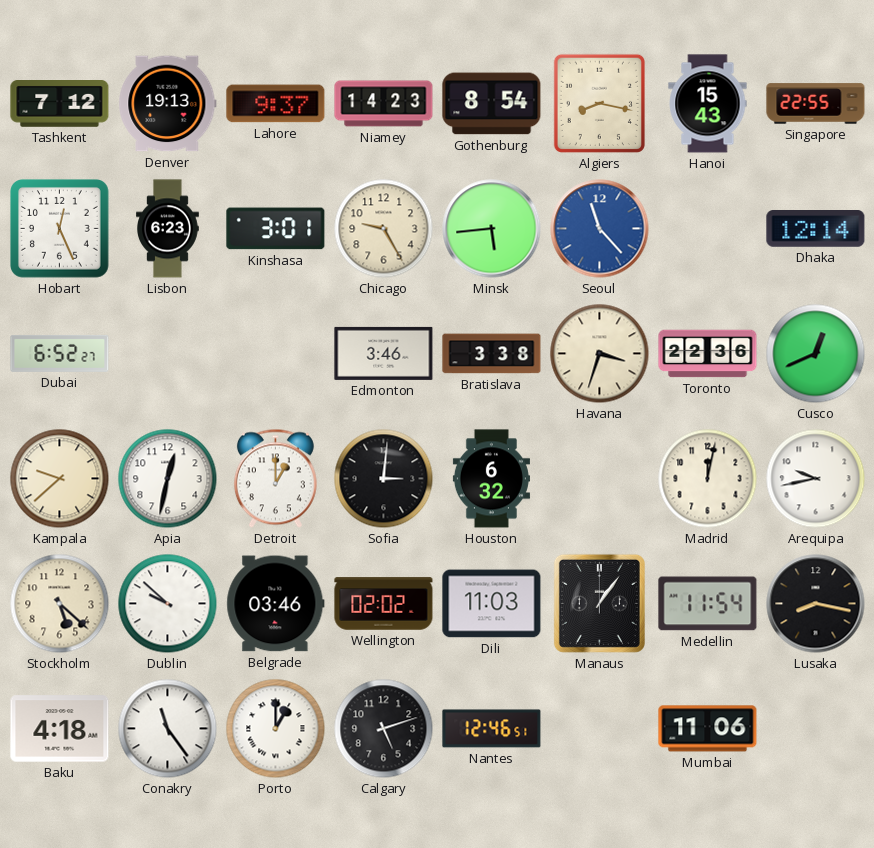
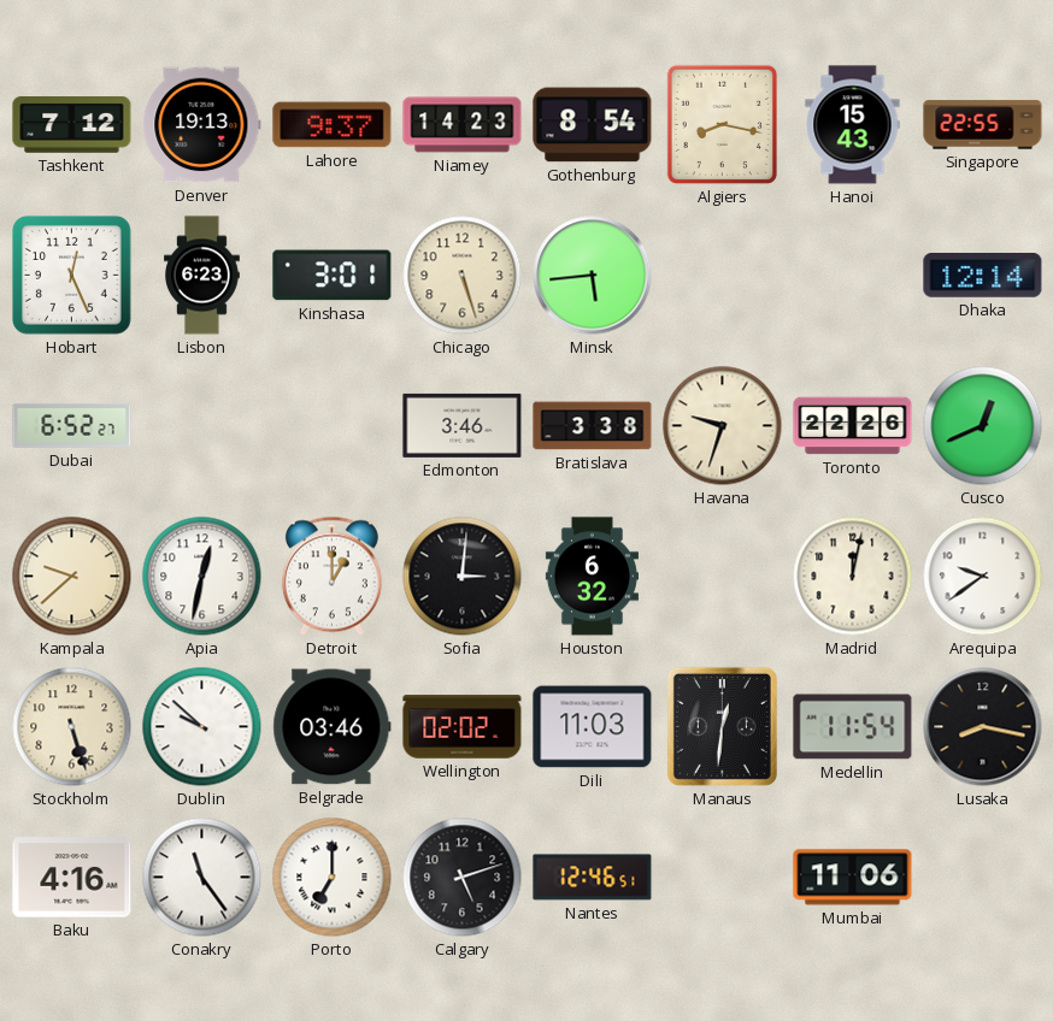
Chicago: 9:25 -> 5:27 (463, 276)
Seoul: 11:23 -> none (600, 229)
Havana: 3:33 -> 9:33 (723, 426)
Toronto: 22:36 -> 22:26 (853, 426)
Arequipa: 9:43 -> 9:39 (983, 577)
Stockholm: 5:22 -> 5:27 (72, 727)
Manaus: 1:06 -> 12:31 (722, 726)
Baku: 4:18 -> 4:16 (72, 878)
Porto: 1:00 -> 7:00 (333, 878)
